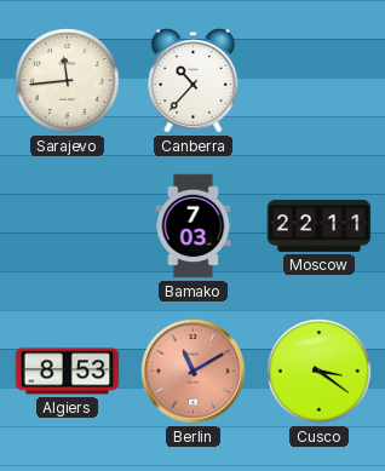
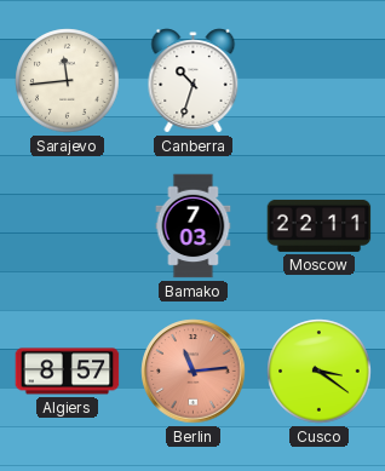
Canberra: 10:37 -> 10:33 (194, 81)
Algiers: 8:53 -> 8:57 (68, 372)
Berlin: 11:10 -> 11:14 (194, 372)
